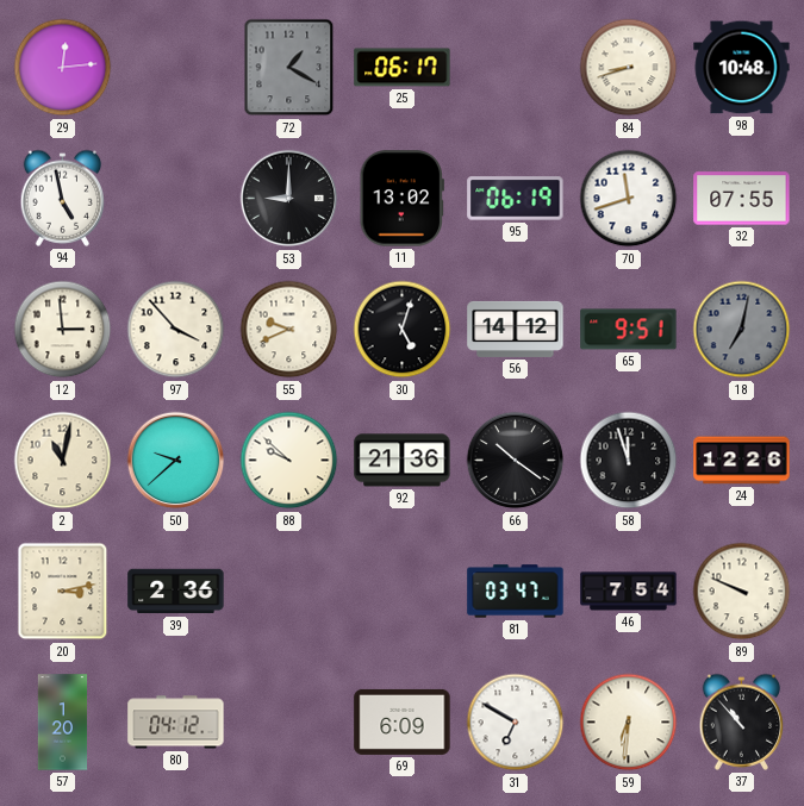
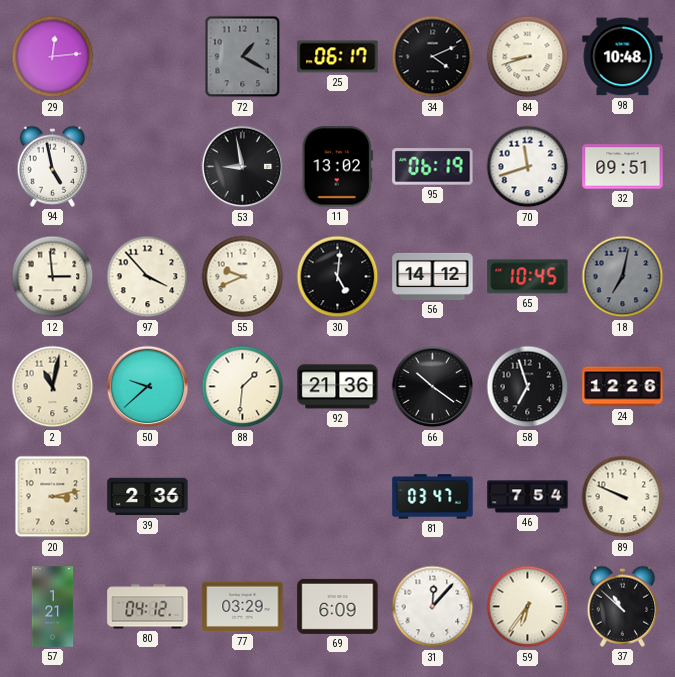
34: none -> 4:11 (433, 57)
53: 9:00 -> 8:58 (243, 167)
32: 07:55 -> 09:51 (623, 167)
30: 5:03 -> 5:01 (338, 277)
65: 9:51 -> 10:45 (528, 277)
88: 9:52 -> 1:31 (243, 387)
58: 11:57 -> 6:57 (528, 387)
57: 1:20 -> 1:21 (53, 607)
77: none -> 03:29 (243, 607)
31: 6:50 -> 12:07 (433, 607)
59: 6:31 -> 6:36 (528, 607)
37: 10:53 -> 10:52 (623, 606)
